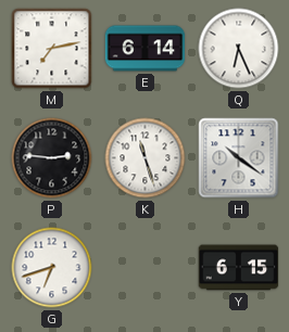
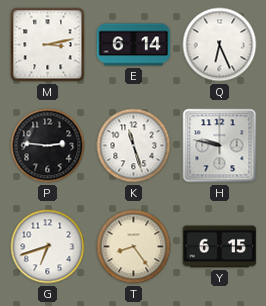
M: 7:13 -> 3:13 (48, 45)
H: 10:21 -> 9:47 (220, 146)
T: none -> 8:24 (134, 247)
